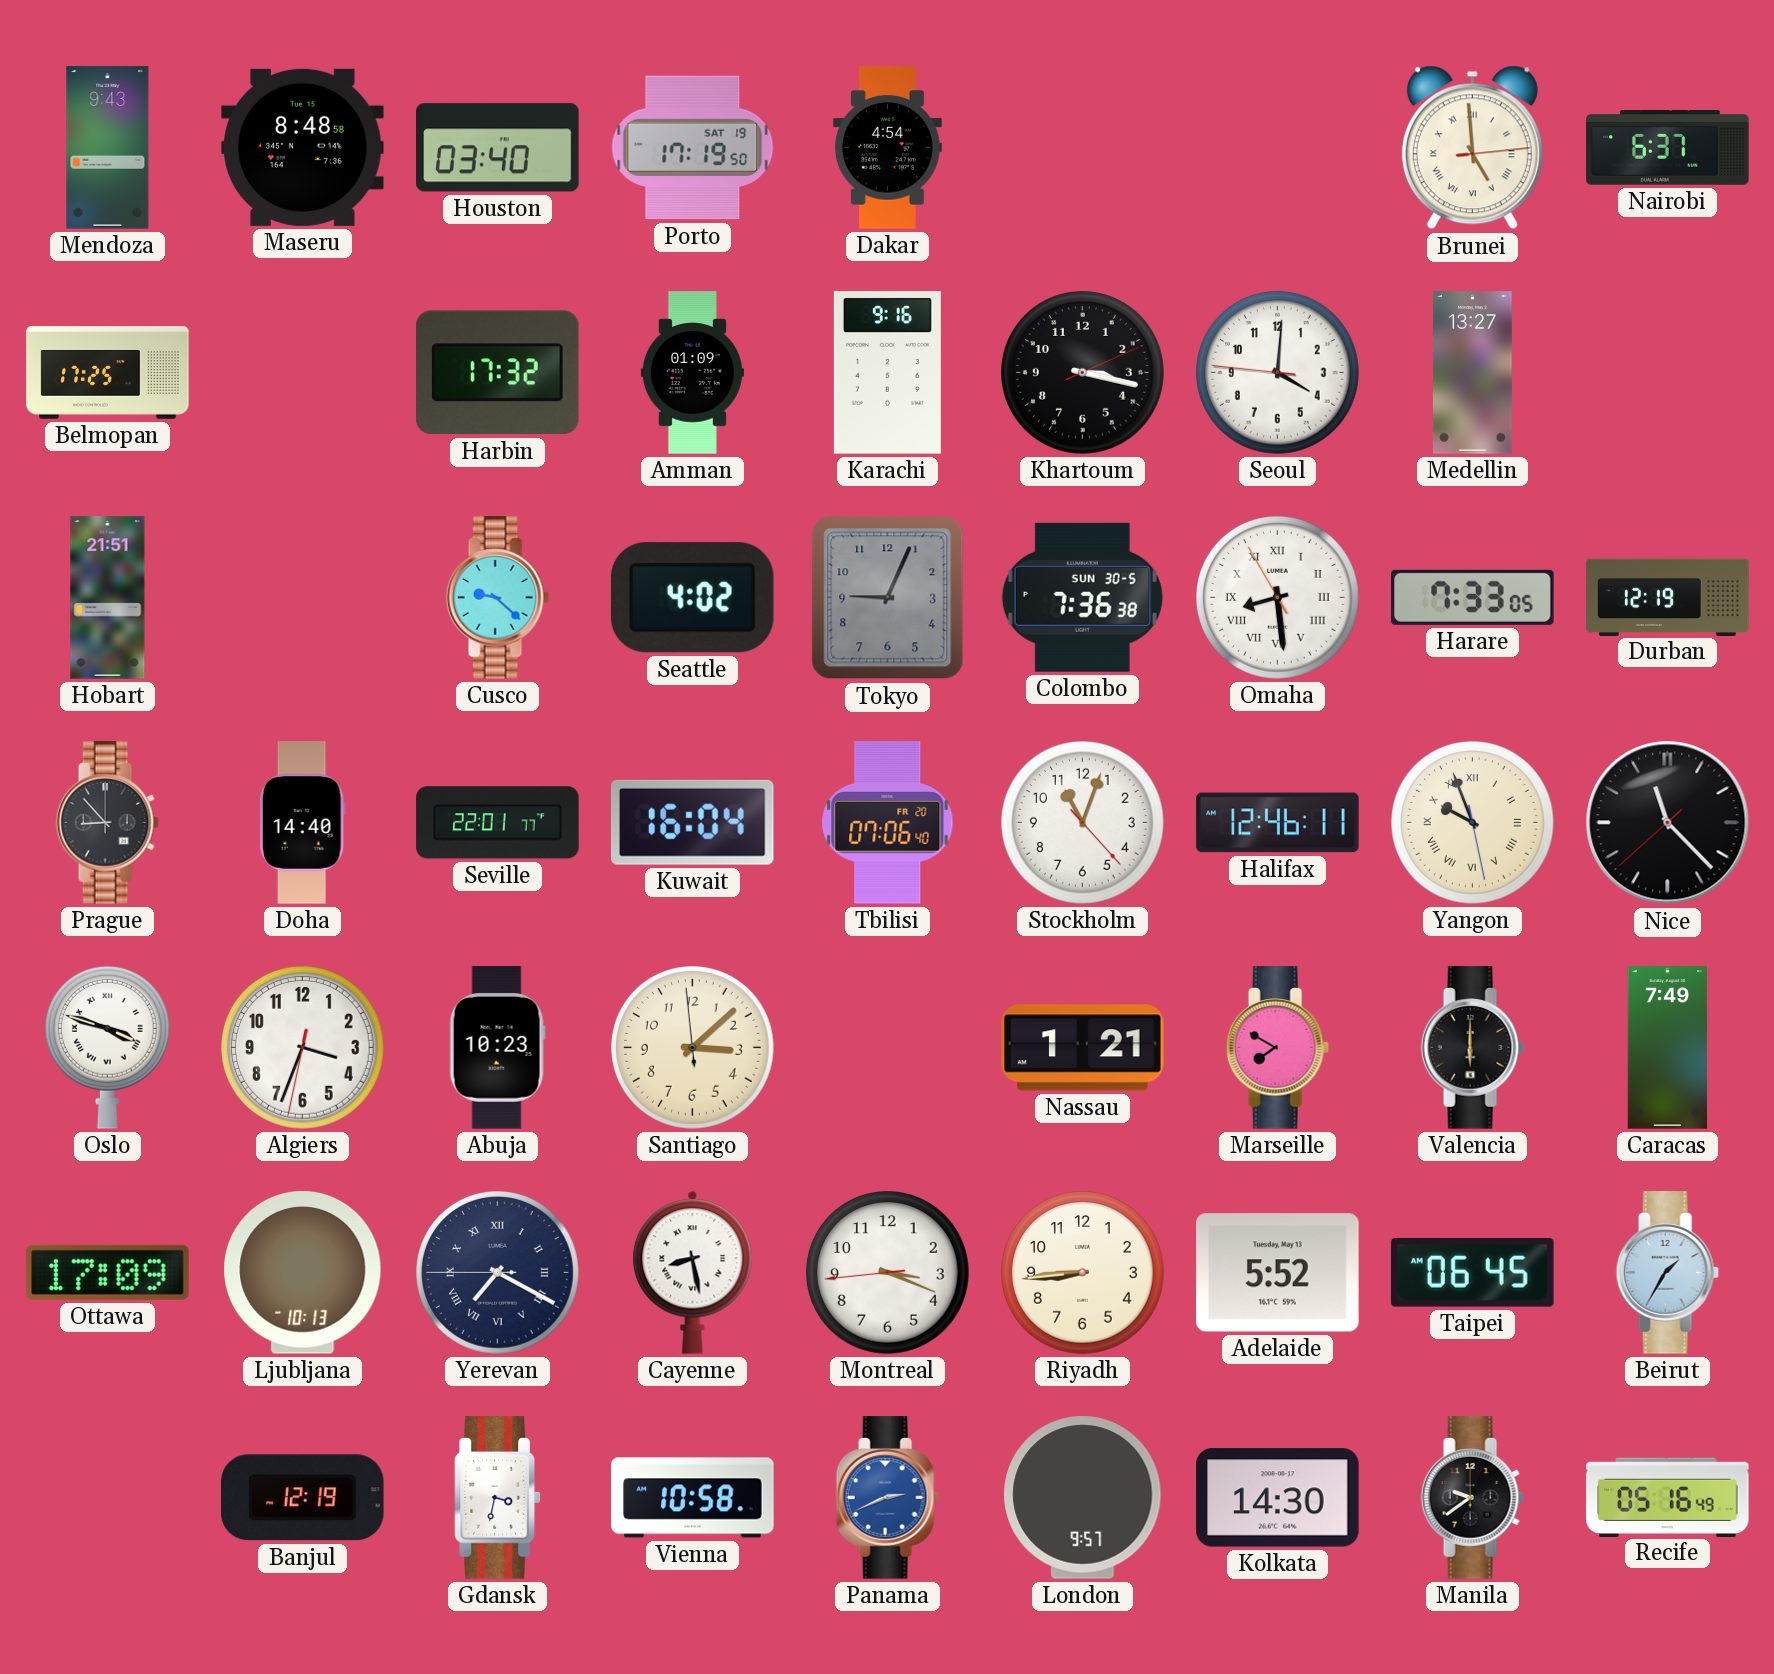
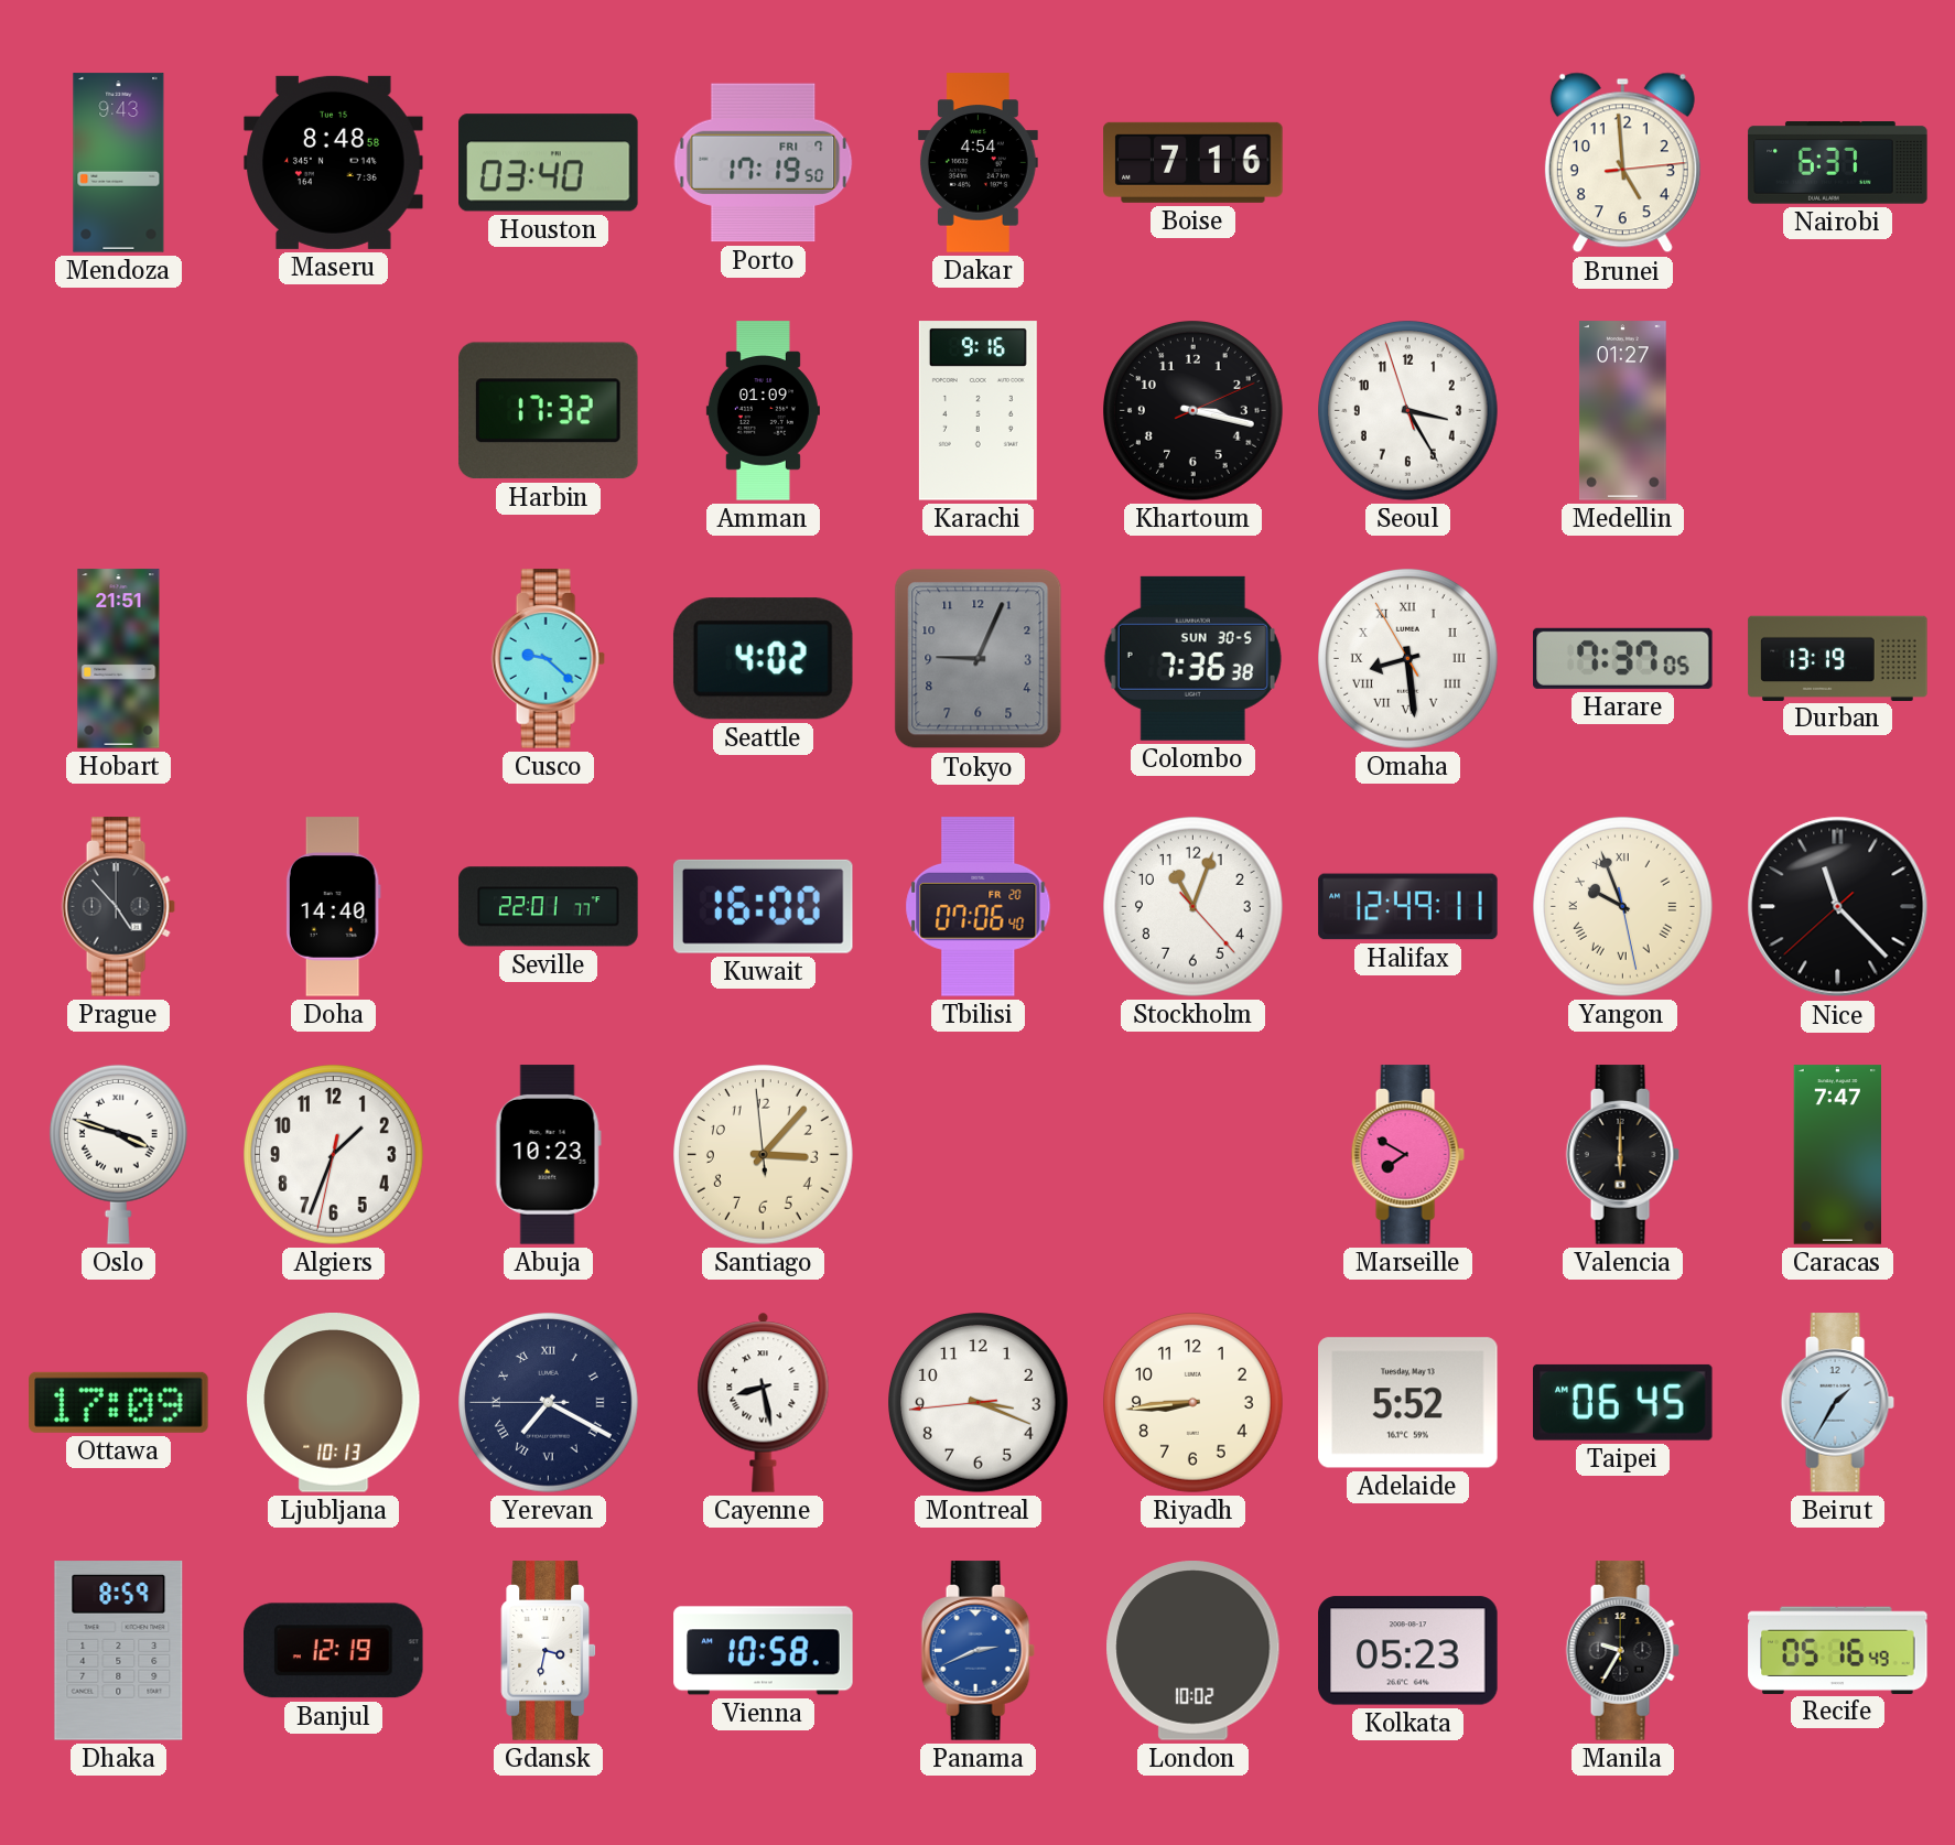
Porto date: SAT 19 -> FRI 7 (764, 163)
Boise: none -> 7:16 (1193, 162)
Brunei numerals: Roman -> Arabic (1622, 163)
Belmopan: 17:25 -> none (108, 373)
Seoul: 4:00 -> 3:24 (1408, 411)
Medellin: 13:27 -> 01:27 (1622, 411)
Harare: 7:33 -> 7:37 (1623, 658)
Durban: 12:19 -> 13:19 (1838, 658)
Prague: 8:53 -> 4:53 (118, 907)
Kuwait: 16:04 -> 16:00 (763, 906)
Halifax: 12:46 -> 12:49 (1408, 907)
Algiers: 3:33 -> 1:33 (334, 1155)
Santiago: 3:07 -> 3:06 (764, 1155)
Nassau: 1:21 -> none (1083, 1048)
Caracas: 7:49 -> 7:47 (1838, 1155)
Dhaka: none -> 8:59 (119, 1651)
London: 9:57 -> 10:02 (1193, 1651)
Kolkata: 14:30 -> 05:23 (1408, 1651)
Manila: 9:39 -> 9:35 (1622, 1651)
